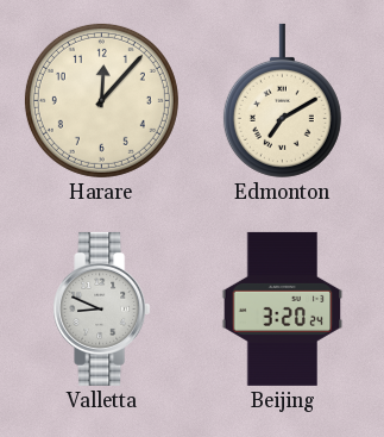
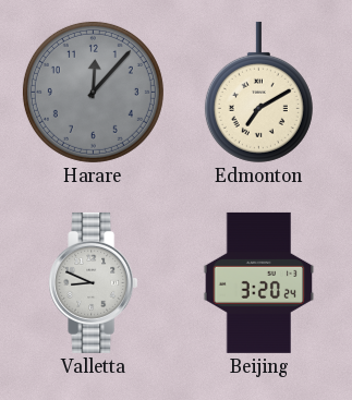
Harare dial: cream -> grey (93, 92)
